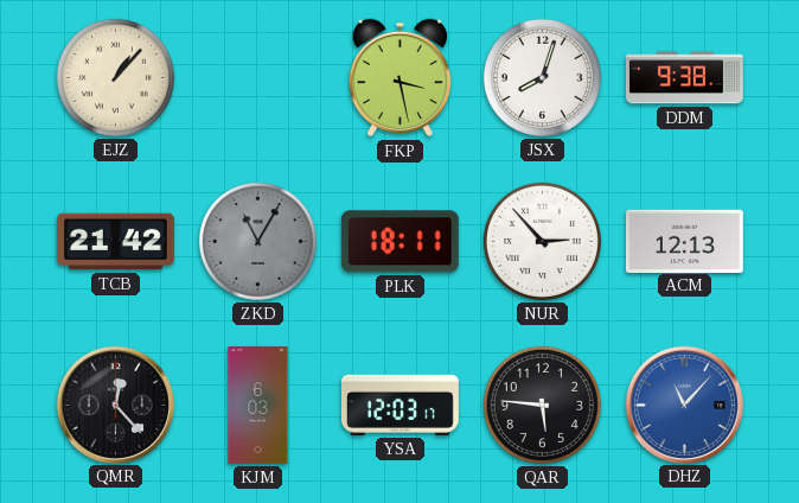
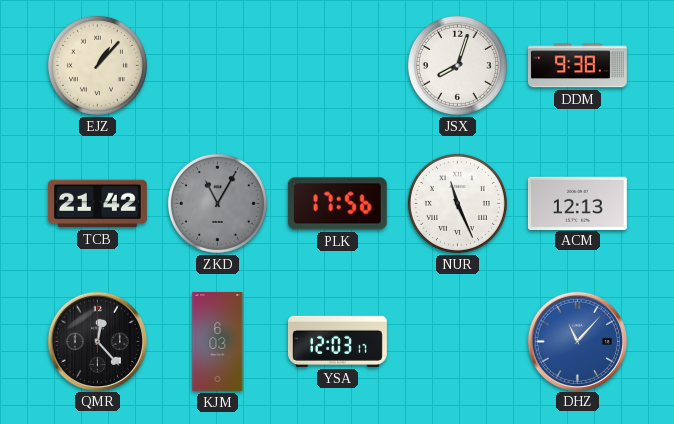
FKP: 3:28 -> none (401, 78)
PLK: 18:11 -> 17:56 (337, 204)
NUR: 2:53 -> 11:26 (457, 203)
QAR: 5:46 -> none (542, 405)
